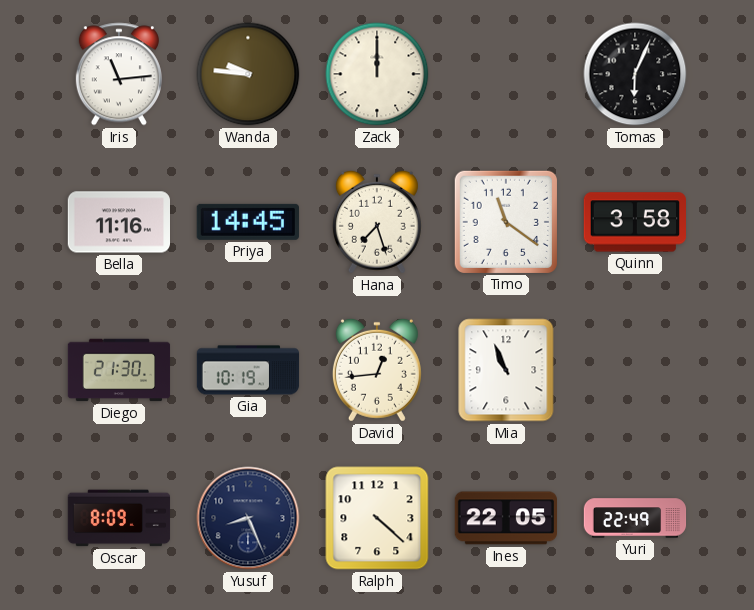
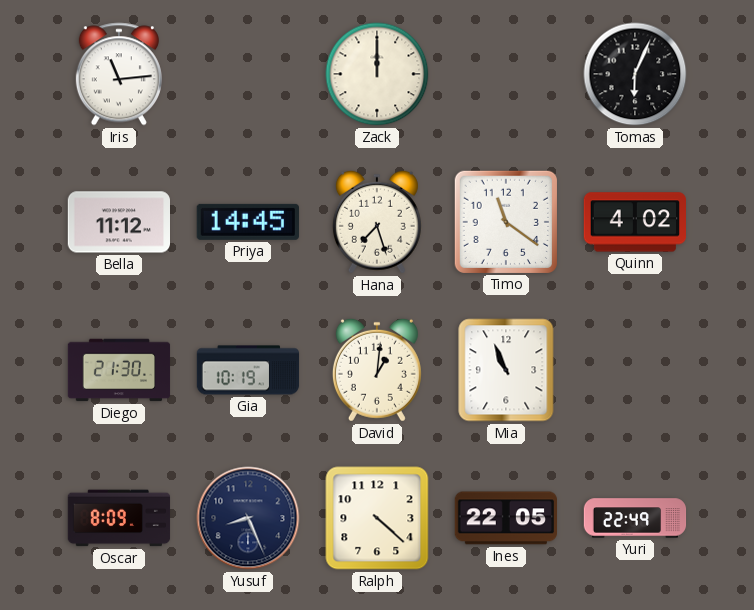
Wanda: 9:46 -> none (248, 74)
Bella: 11:16 -> 11:12 (118, 222)
Quinn: 3:58 -> 4:02 (634, 222)
David: 12:44 -> 1:01 (377, 370)
